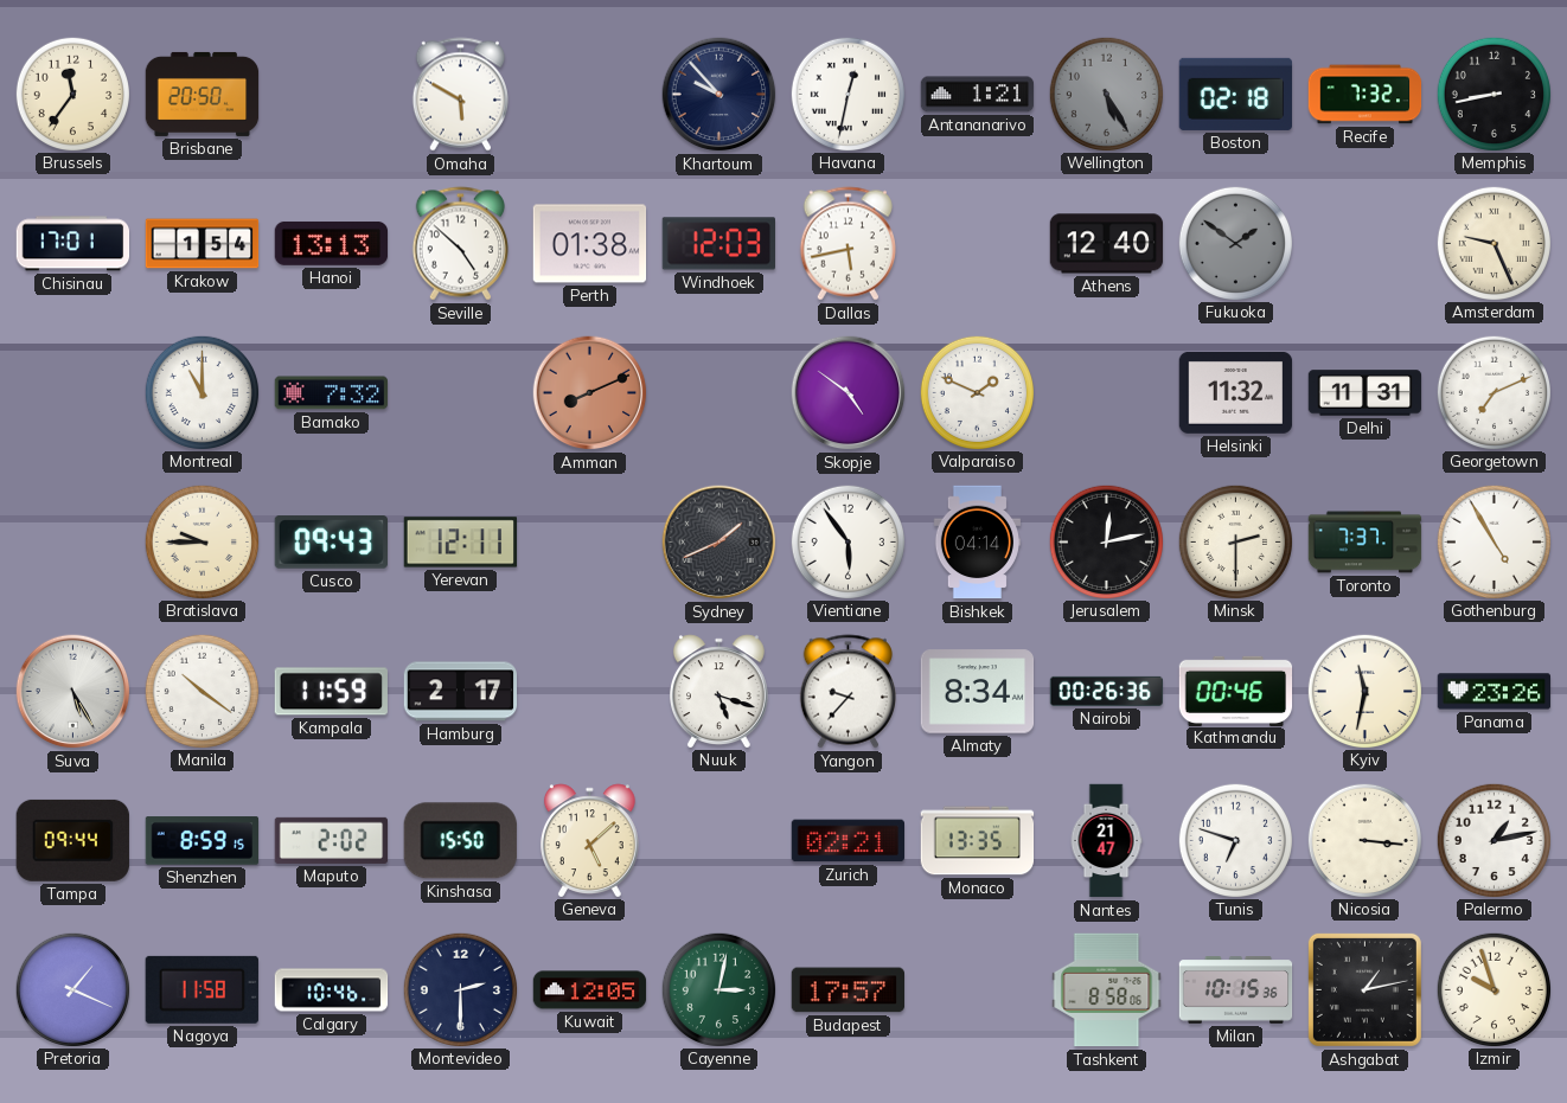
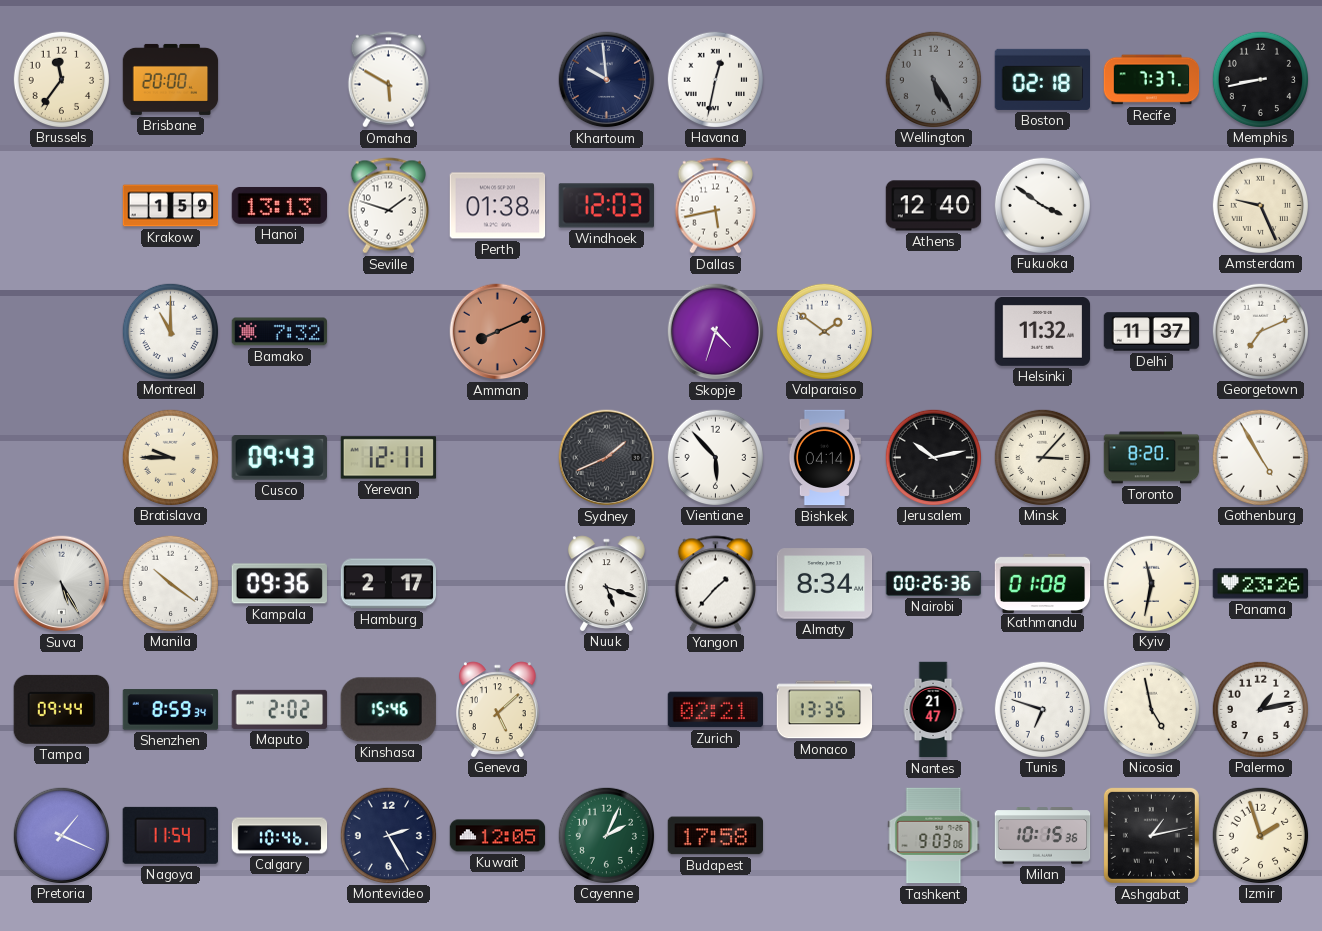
Brisbane: 20:50 -> 20:00 (171, 79)
Khartoum: 9:53 -> 9:59 (607, 80)
Antananarivo: 1:21 -> none (978, 95)
Recife: 7:32 -> 7:37 (1152, 80)
Chisinau: 17:01 -> none (73, 244)
Krakow: 1:54 -> 1:59 (171, 206)
Seville: 4:52 -> 1:48 (388, 206)
Fukuoka: 1:51 -> 3:51 (1042, 205)
Fukuoka dial: grey -> white (1042, 205)
Skopje: 4:51 -> 4:33 (716, 332)
Valparaiso: 1:49 -> 1:51 (824, 331)
Delhi: 11:31 -> 11:37 (1152, 332)
Vientiane: 5:54 -> 5:53 (715, 457)
Jerusalem: 12:13 -> 10:13 (933, 457)
Minsk: 2:30 -> 3:07 (1042, 457)
Toronto: 7:37 -> 8:20 (1152, 458)
Kampala: 11:59 -> 09:36 (279, 584)
Yangon: 9:37 -> 1:37 (715, 584)
Kathmandu: 00:46 -> 01:08 (1043, 583)
Shenzhen: 8:59:15 -> 8:59:34 (171, 710)
Kinshasa: 15:50 -> 15:46 (388, 710)
Nicosia: 3:16 -> 4:58 (1151, 709)
Nagoya: 11:58 -> 11:54 (170, 835)
Montevideo: 2:30 -> 2:25 (388, 835)
Cayenne: 3:02 -> 2:04 (606, 835)
Budapest: 17:57 -> 17:58 (715, 836)
Tashkent: 8:58 -> 9:03 (934, 836)
Izmir: 9:57 -> 1:57 (1260, 835)
